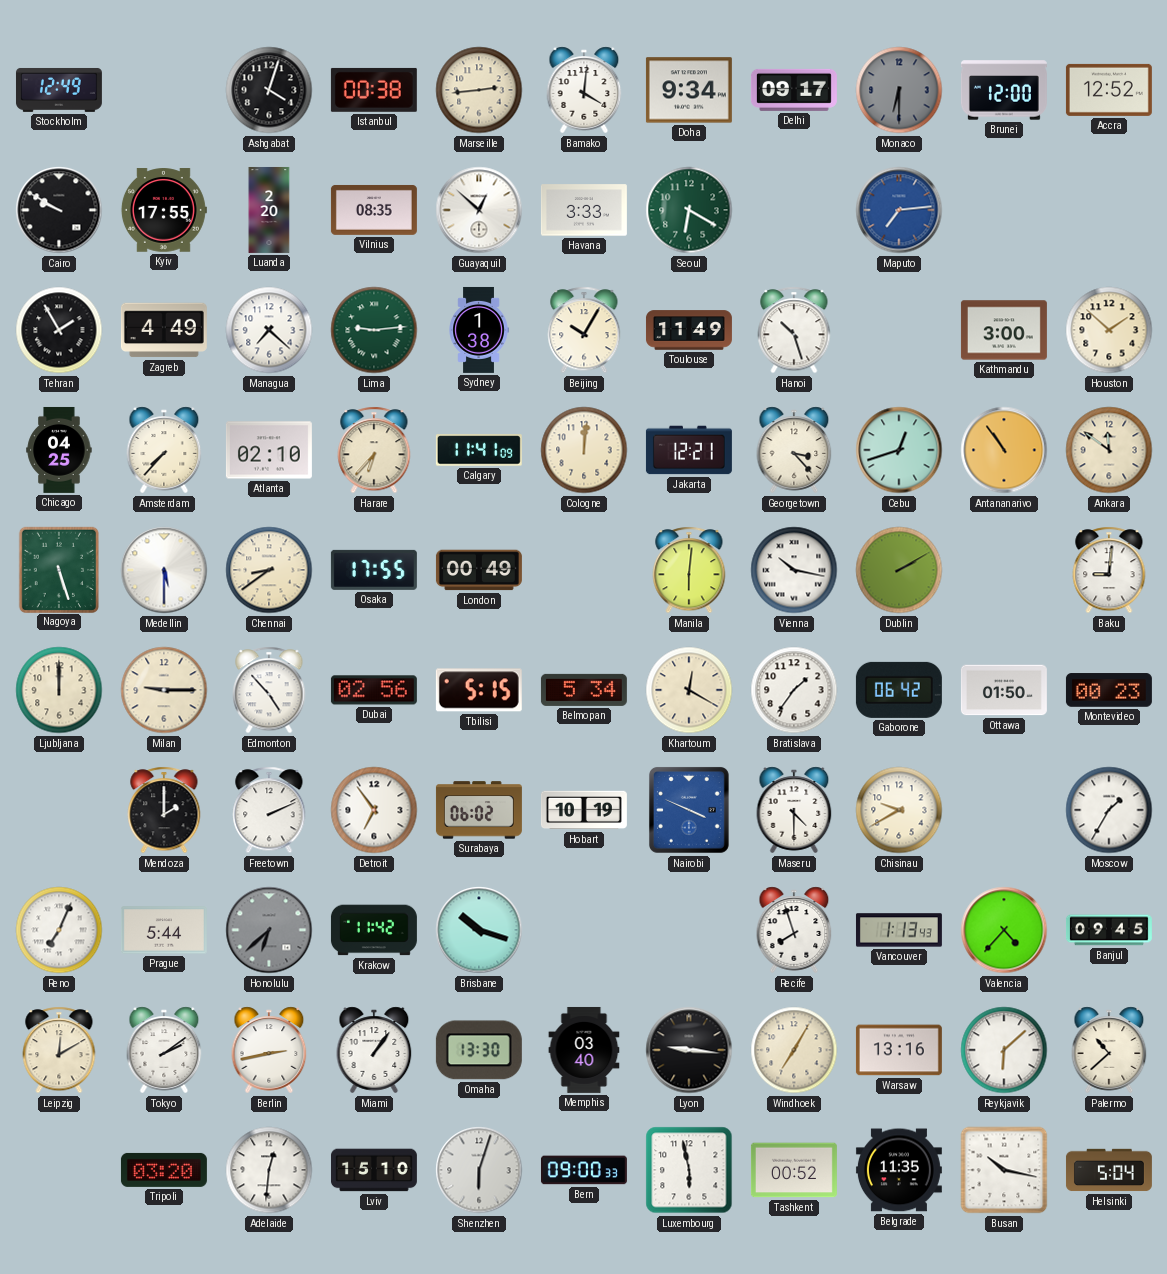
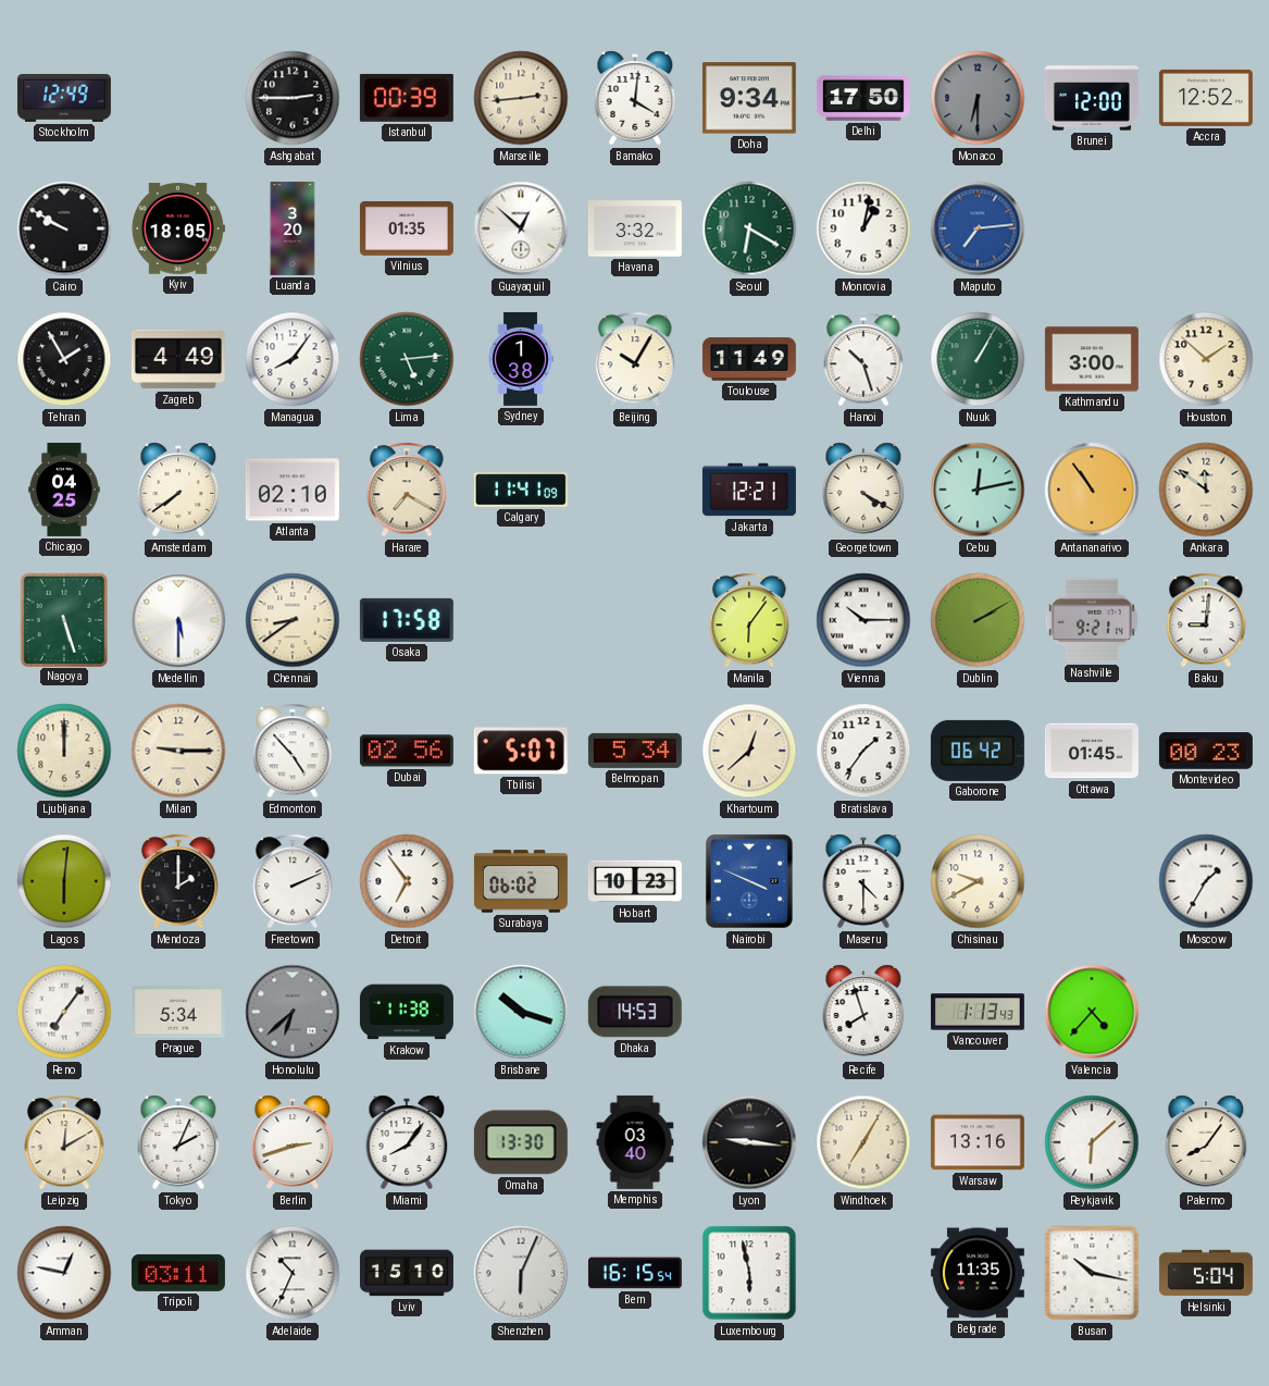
Ashgabat: 4:03 -> 2:45 (293, 98)
Istanbul: 00:38 -> 00:39 (407, 98)
Delhi: 09:17 -> 17:50 (863, 98)
Kyiv: 17:55 -> 18:05 (177, 228)
Luanda: 2:20 -> 3:20 (293, 228)
Vilnius: 08:35 -> 01:35 (407, 228)
Havana: 3:33 -> 3:32 (635, 228)
Monrovia: none -> 1:02 (863, 228)
Managua: 7:22 -> 8:06 (293, 359)
Lima: 9:14 -> 5:14 (407, 359)
Nuuk: none -> 1:05 (978, 359)
Amsterdam: 7:37 -> 7:39 (178, 490)
Harare: 6:37 -> 7:20 (407, 490)
Cologne: 12:01 -> none (584, 450)
Georgetown: 3:23 -> 4:20 (863, 490)
Cebu: 12:42 -> 12:13 (978, 490)
Osaka: 17:55 -> 17:58 (407, 620)
London: 00:49 -> none (479, 570)
Manila: 6:01 -> 6:06 (749, 620)
Vienna: 10:17 -> 10:15 (863, 620)
Nashville: none -> 9:21 (1092, 620)
Tbilisi: 5:15 -> 5:07 (521, 751)
Khartoum: 12:20 -> 12:38 (749, 751)
Ottawa: 01:50 -> 01:45 (1092, 751)
Lagos: none -> 6:01 (64, 881)
Hobart: 10:19 -> 10:23 (635, 881)
Reno: 7:04 -> 7:06 (64, 1012)
Prague: 5:44 -> 5:34 (178, 1012)
Krakow: 11:42 -> 11:38 (407, 1012)
Dhaka: none -> 14:53 (635, 1012)
Banjul: 09:45 -> none (1109, 930)
Tokyo: 2:09 -> 2:04 (178, 1142)
Berlin: 2:43 -> 2:42 (293, 1142)
Miami: 1:06 -> 8:06 (407, 1142)
Palermo: 10:38 -> 8:06 (1206, 1142)
Amman: none -> 12:47 (64, 1273)
Tripoli: 03:20 -> 03:11 (178, 1273)
Adelaide: 12:31 -> 10:34 (293, 1273)
Shenzhen: 6:03 -> 6:04 (521, 1273)
Bern: 09:00 -> 16:15 (635, 1273)
Tashkent: 00:52 -> none (794, 1170)
